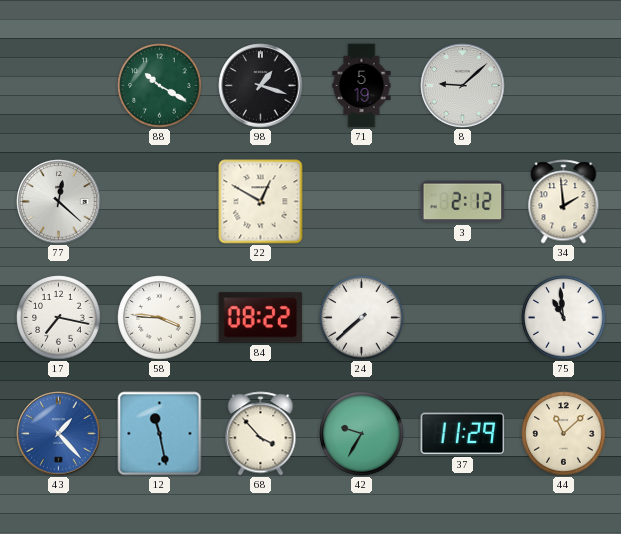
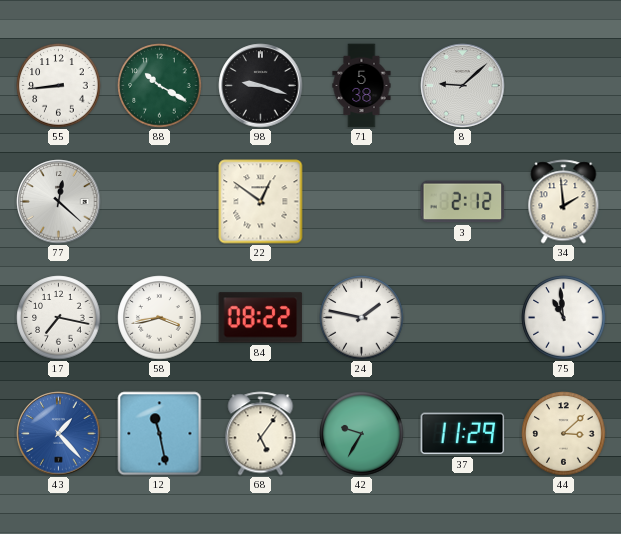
55: none -> 8:44 (59, 86)
98: 1:18 -> 9:18 (261, 86)
71: 5:19 -> 5:38 (362, 86)
22: 12:50 -> 12:51 (261, 202)
58: 3:46 -> 3:43 (160, 318)
24: 7:38 -> 1:47 (362, 318)
68: 3:53 -> 5:06 (261, 434)
44: 11:08 -> 3:08 (564, 434)
